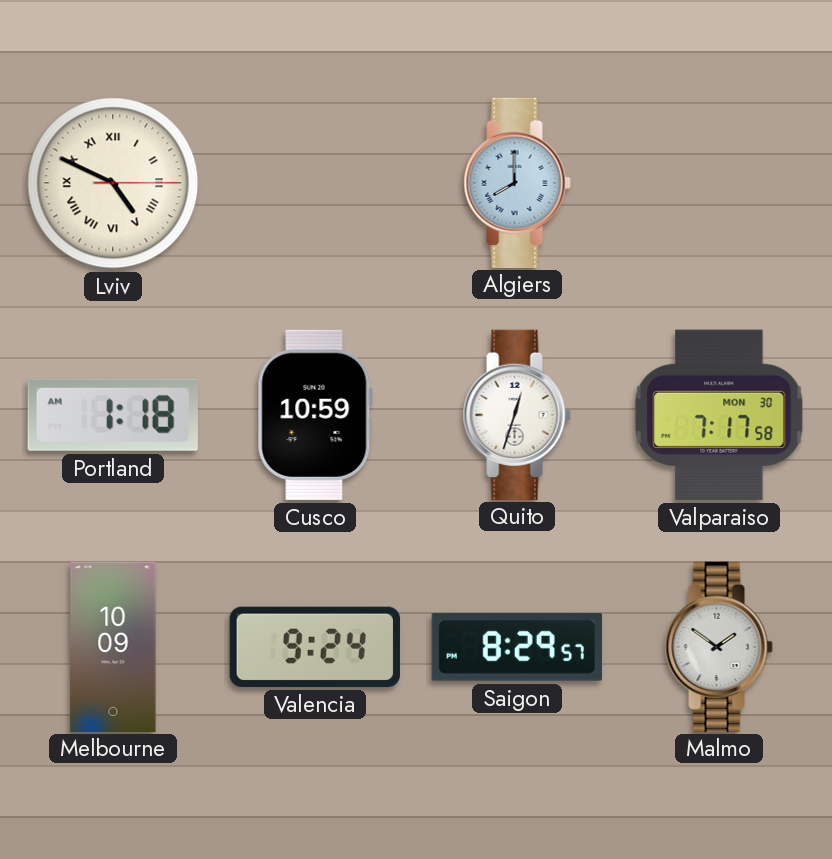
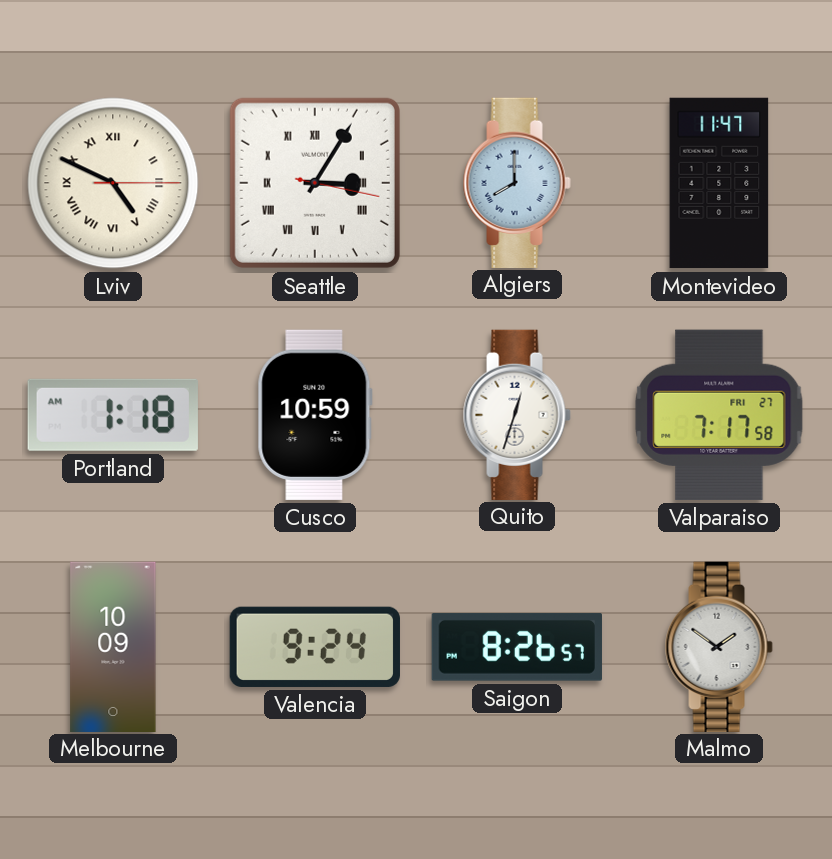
Seattle: none -> 3:05 (315, 183)
Montevideo: none -> 11:47 (719, 183)
Valparaiso date: MON 30 -> FRI 27 (719, 415)
Saigon: 8:29 -> 8:26 (517, 647)
